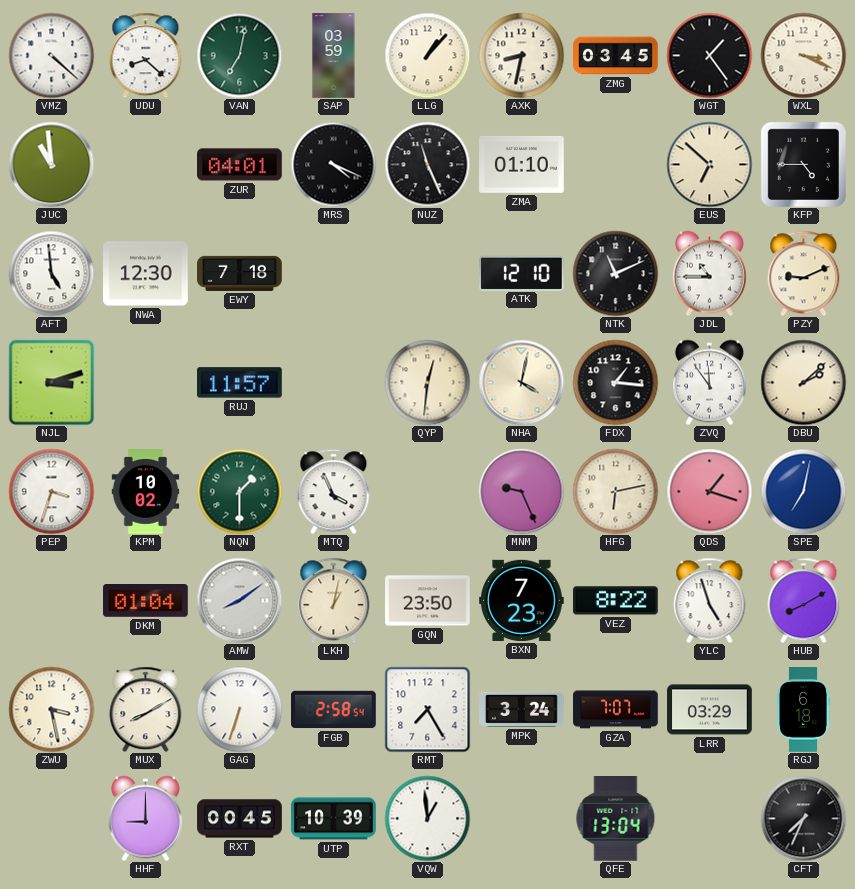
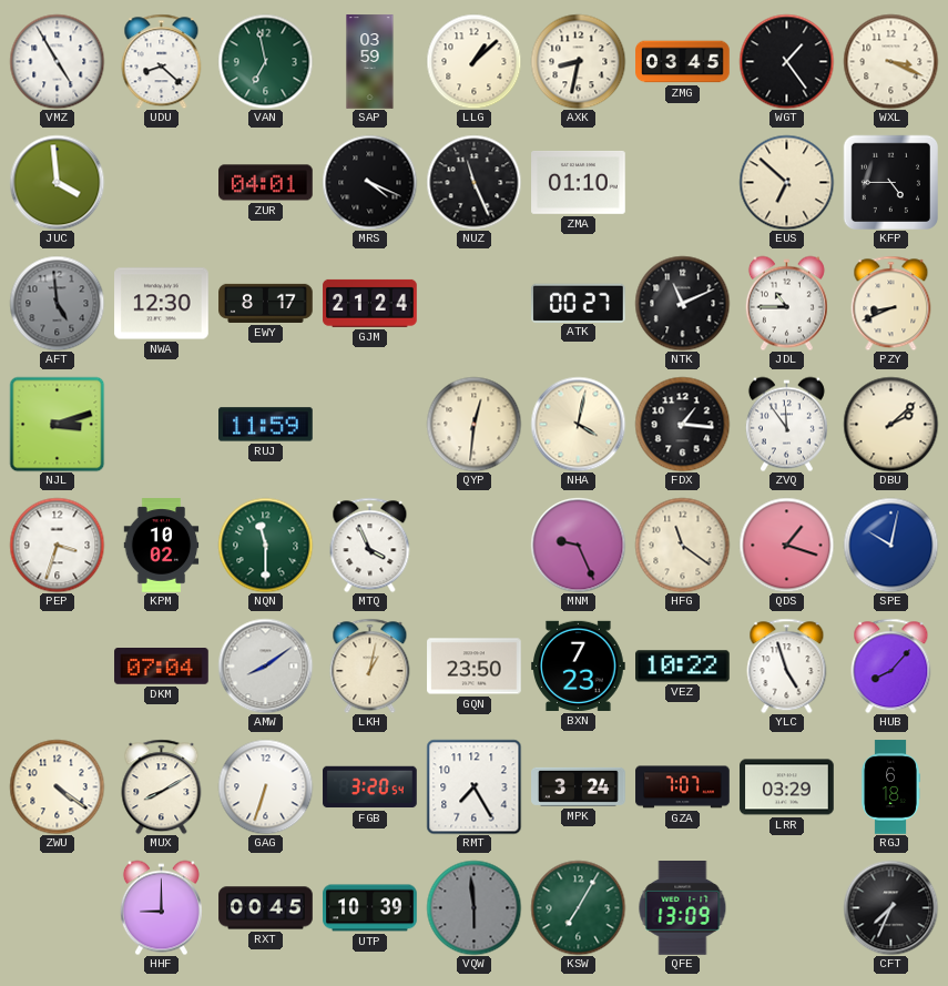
VMZ: 4:22 -> 4:55 (57, 61)
VAN: 7:02 -> 6:58 (265, 61)
LLG: 1:07 -> 1:08 (473, 61)
JUC: 10:59 -> 3:59 (57, 182)
AFT dial: white -> grey (57, 303)
EWY: 7:18 -> 8:17 (266, 303)
GJM: none -> 21:24 (370, 303)
ATK: 12:10 -> 00:27 (579, 303)
PZY: 9:11 -> 8:41 (891, 303)
RUJ: 11:57 -> 11:59 (266, 425)
NQN: 1:30 -> 11:30 (265, 545)
HFG: 6:13 -> 11:21 (682, 545)
SPE: 7:02 -> 10:02 (890, 545)
DKM: 01:04 -> 07:04 (162, 667)
VEZ: 8:22 -> 10:22 (683, 667)
HUB: 8:10 -> 8:07 (891, 665)
ZWU: 3:28 -> 4:21 (57, 786)
FGB: 2:58 -> 3:20 (370, 787)
VQW: 12:59 -> 5:59 (473, 907)
VQW dial: white -> grey (473, 907)
KSW: none -> 7:05 (578, 907)
QFE: 13:04 -> 13:09 (683, 908)
